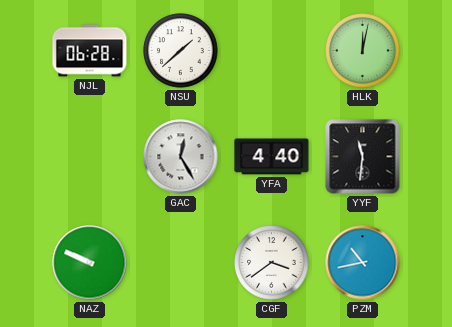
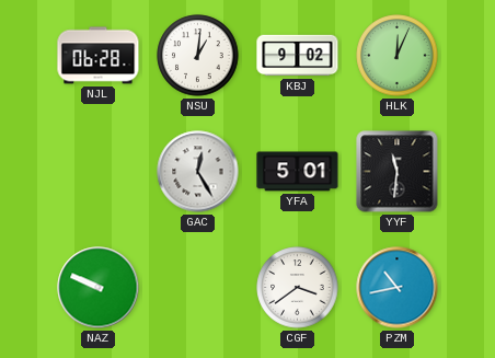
NSU: 1:38 -> 1:01 (198, 56)
KBJ: none -> 9:02 (298, 56)
HLK: 12:02 -> 12:04 (398, 56)
YFA: 4:40 -> 5:01 (298, 172)
